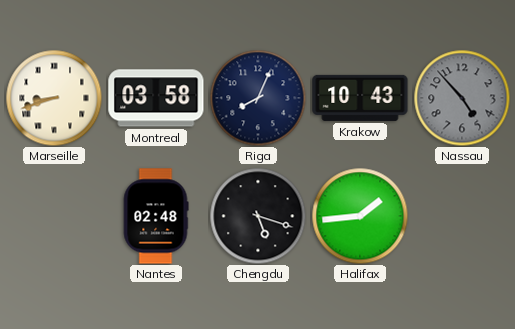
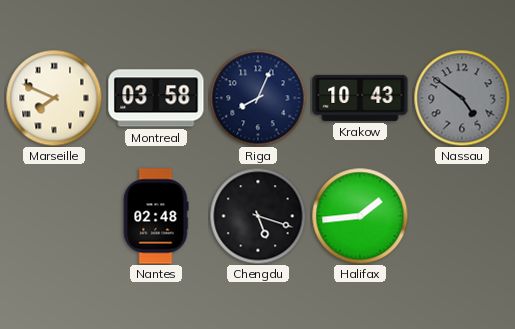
Marseille: 8:42 -> 7:49 (54, 98)
Nassau: 4:53 -> 4:51 (462, 98)
